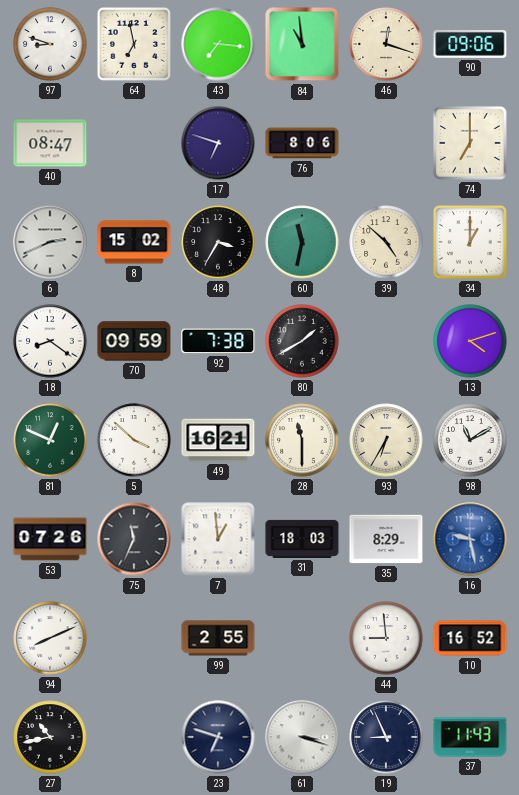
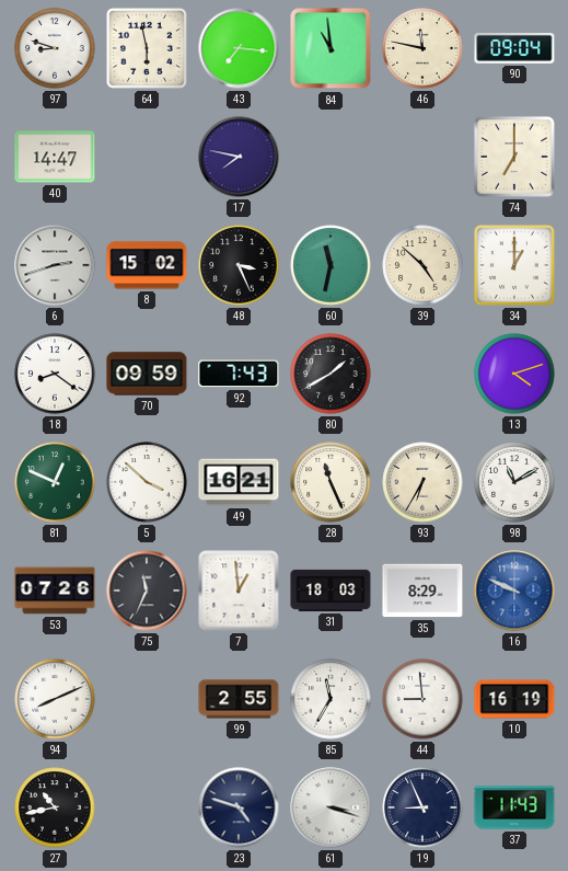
64: 6:58 -> 5:58 (147, 48)
46: 12:18 -> 11:47 (422, 48)
90: 09:06 -> 09:04 (514, 48)
40: 08:47 -> 14:47 (55, 157)
17: 6:48 -> 7:47 (239, 157)
76: 8:06 -> none (302, 143)
6: 2:41 -> 2:42 (55, 265)
48: 3:35 -> 3:26 (239, 265)
92: 7:38 -> 7:43 (239, 374)
28: 11:30 -> 11:26 (331, 482)
16: 9:28 -> 9:49 (514, 591)
85: none -> 11:35 (331, 699)
10: 16:52 -> 16:19 (514, 699)
23: 6:48 -> 4:48 (239, 807)
